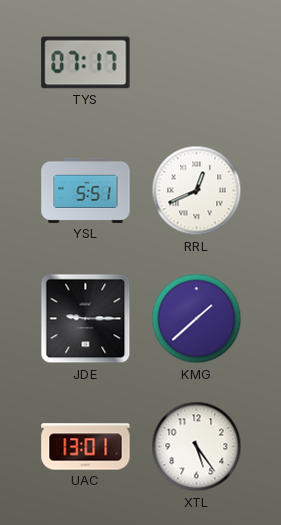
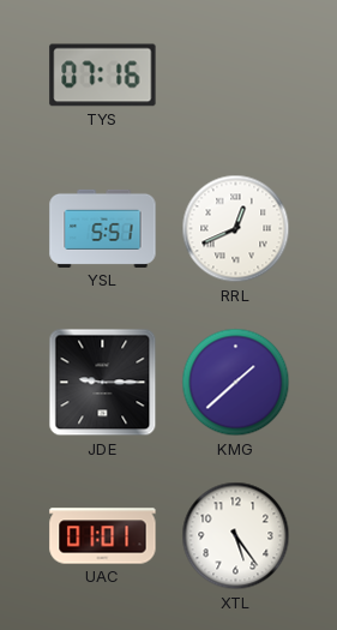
TYS: 07:17 -> 07:16 (103, 76)
UAC: 13:01 -> 01:01 (103, 536)
